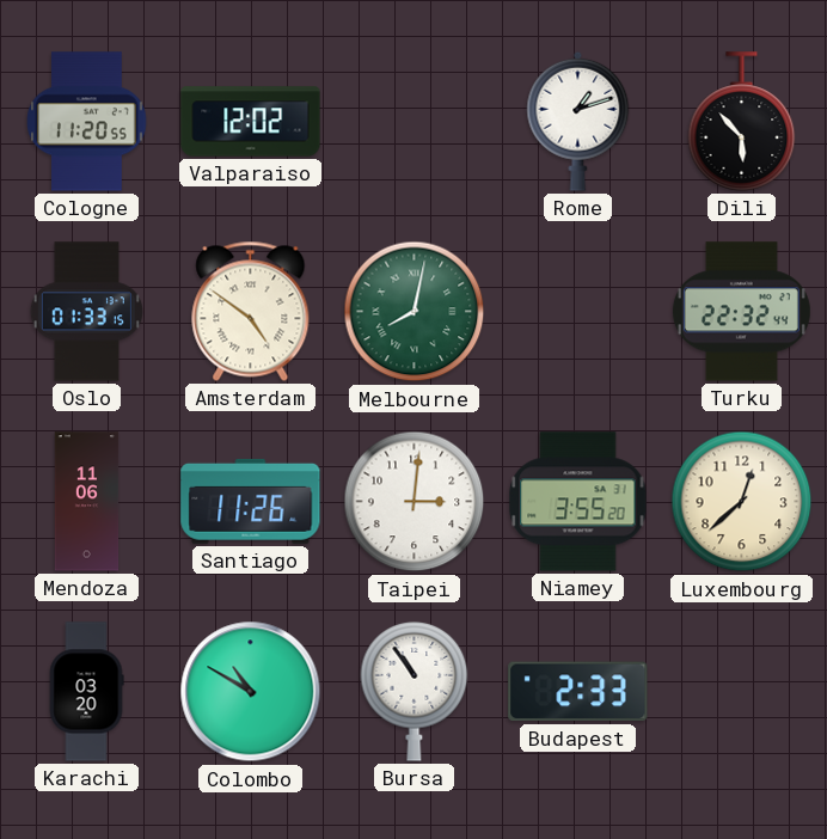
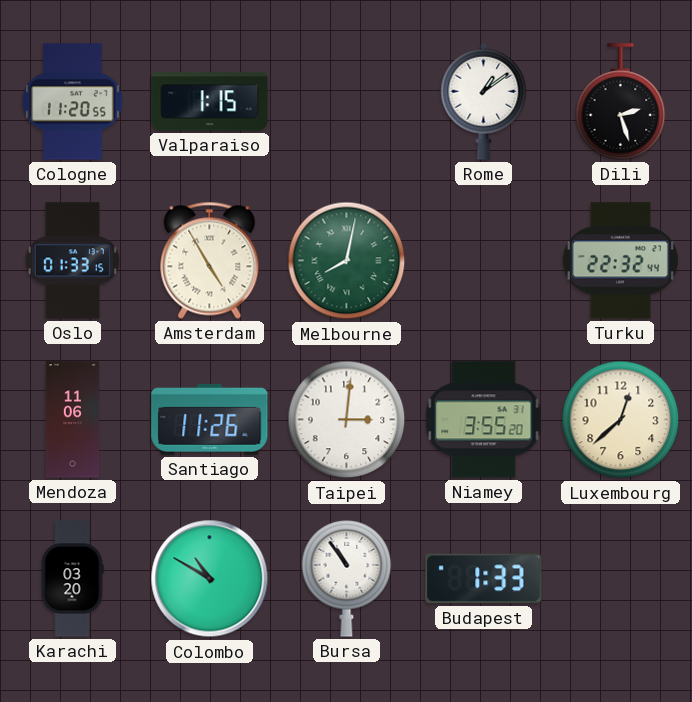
Valparaiso: 12:02 -> 1:15 (210, 102)
Rome: 1:12 -> 1:09 (484, 101)
Dili: 5:53 -> 2:27 (621, 102)
Amsterdam: 4:51 -> 4:55 (210, 260)
Budapest: 2:33 -> 1:33 (484, 579)
